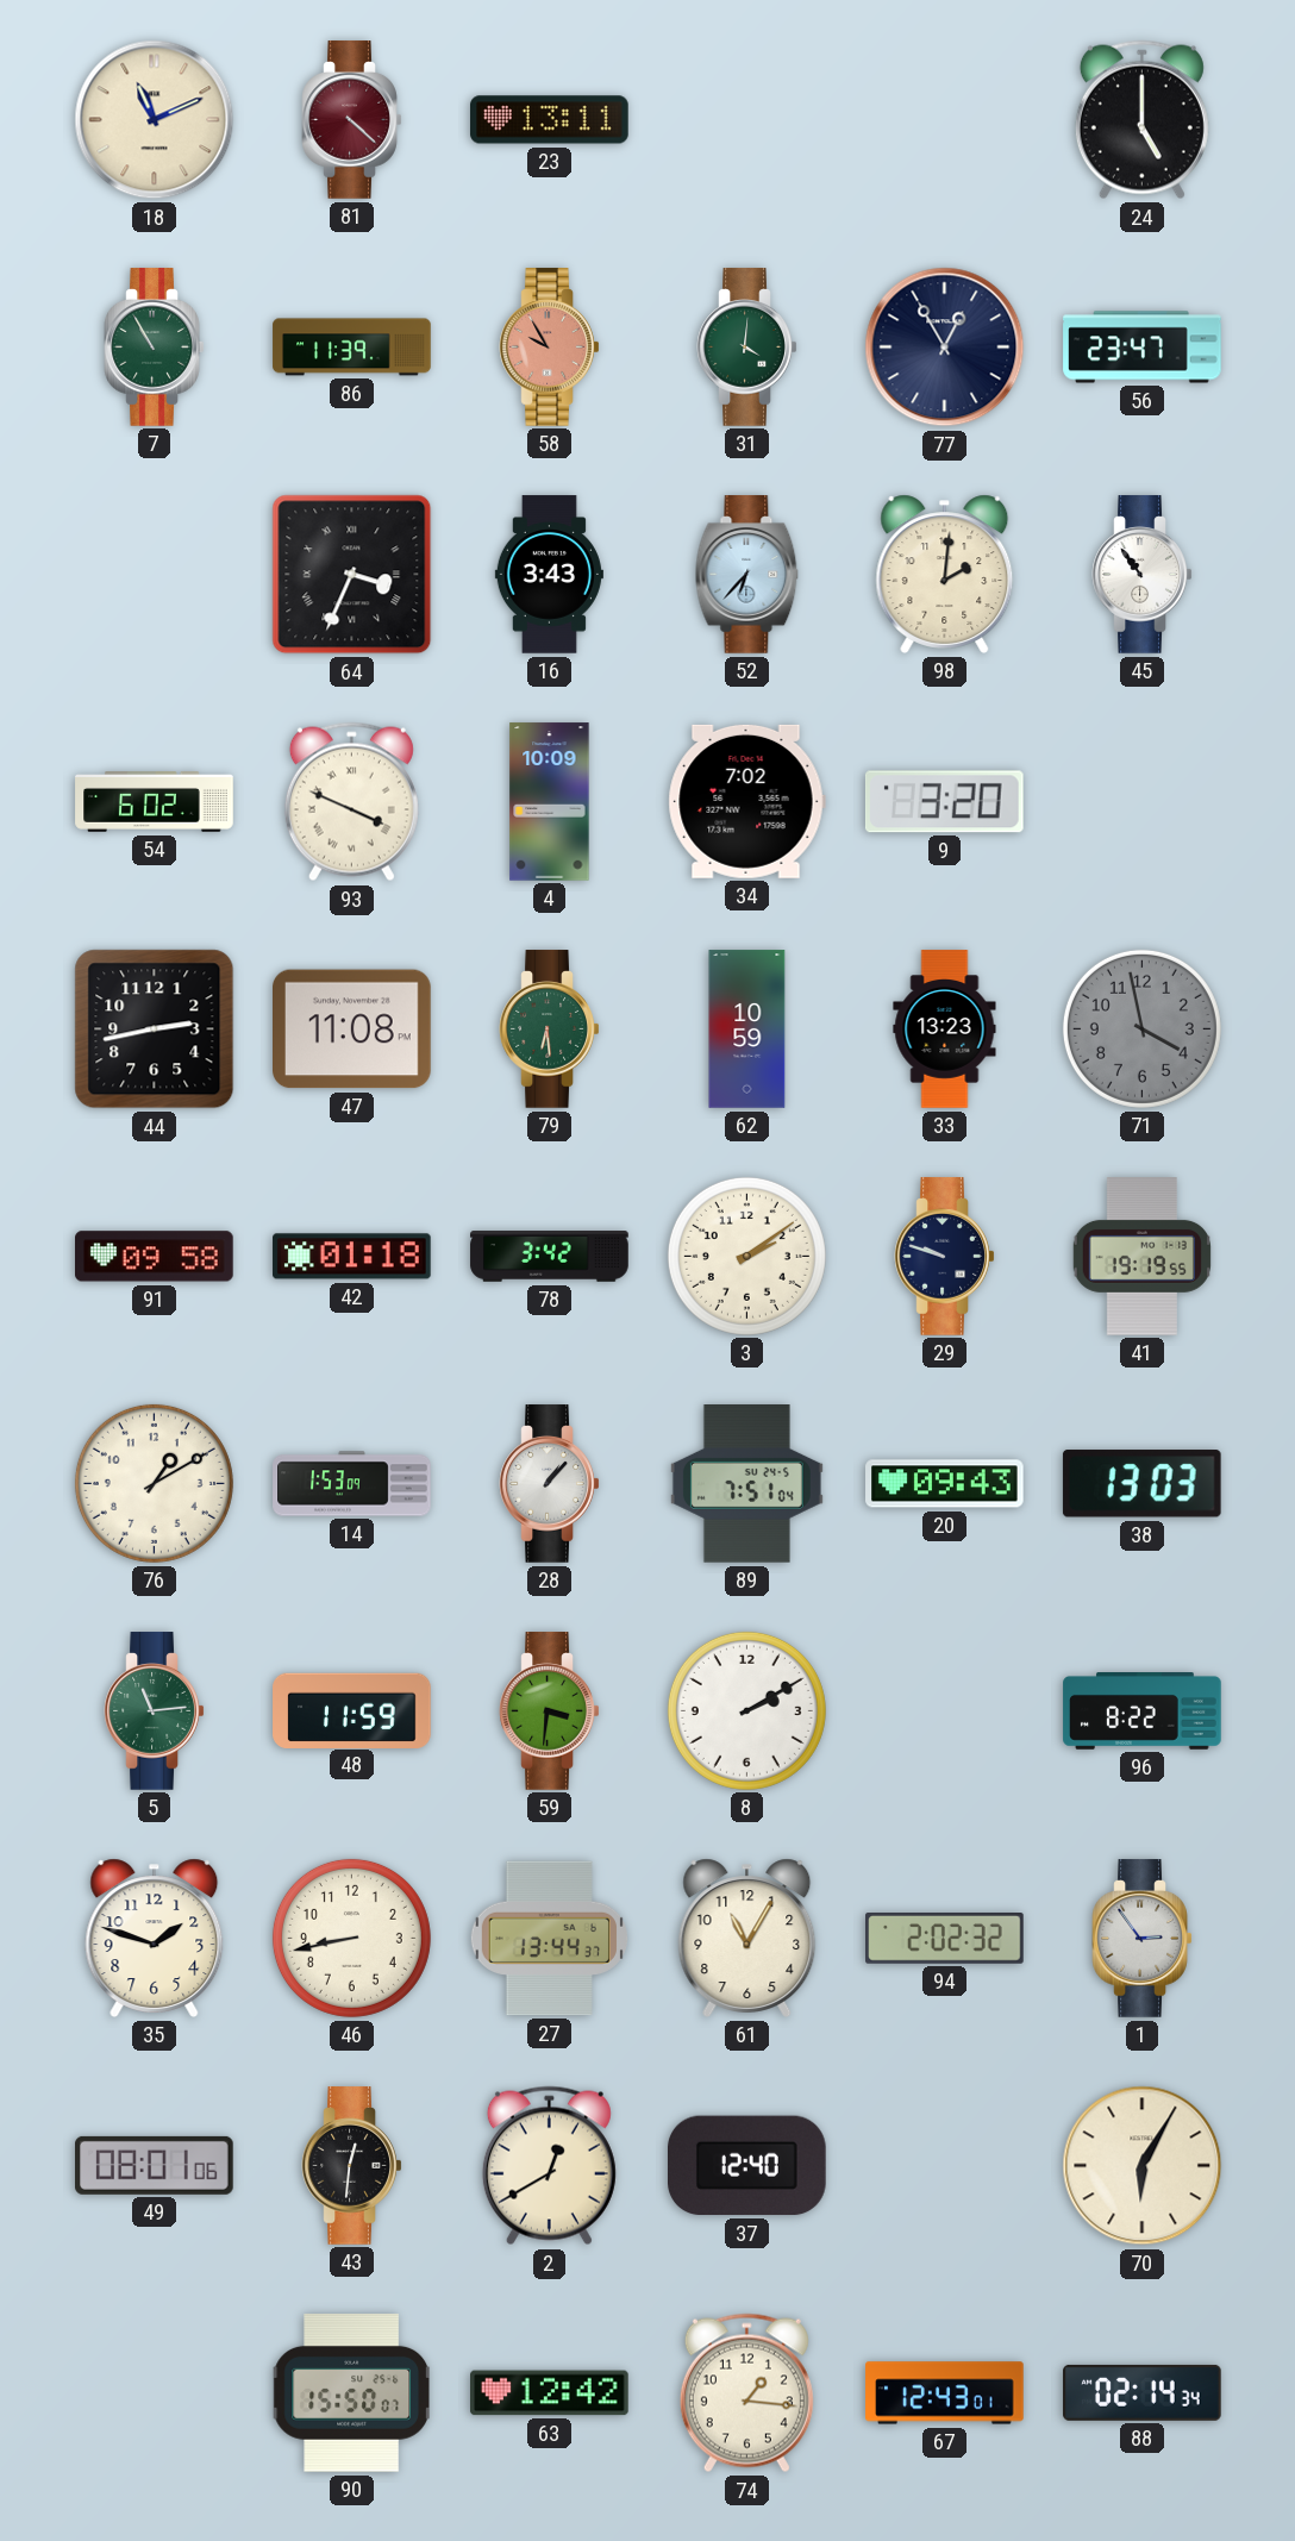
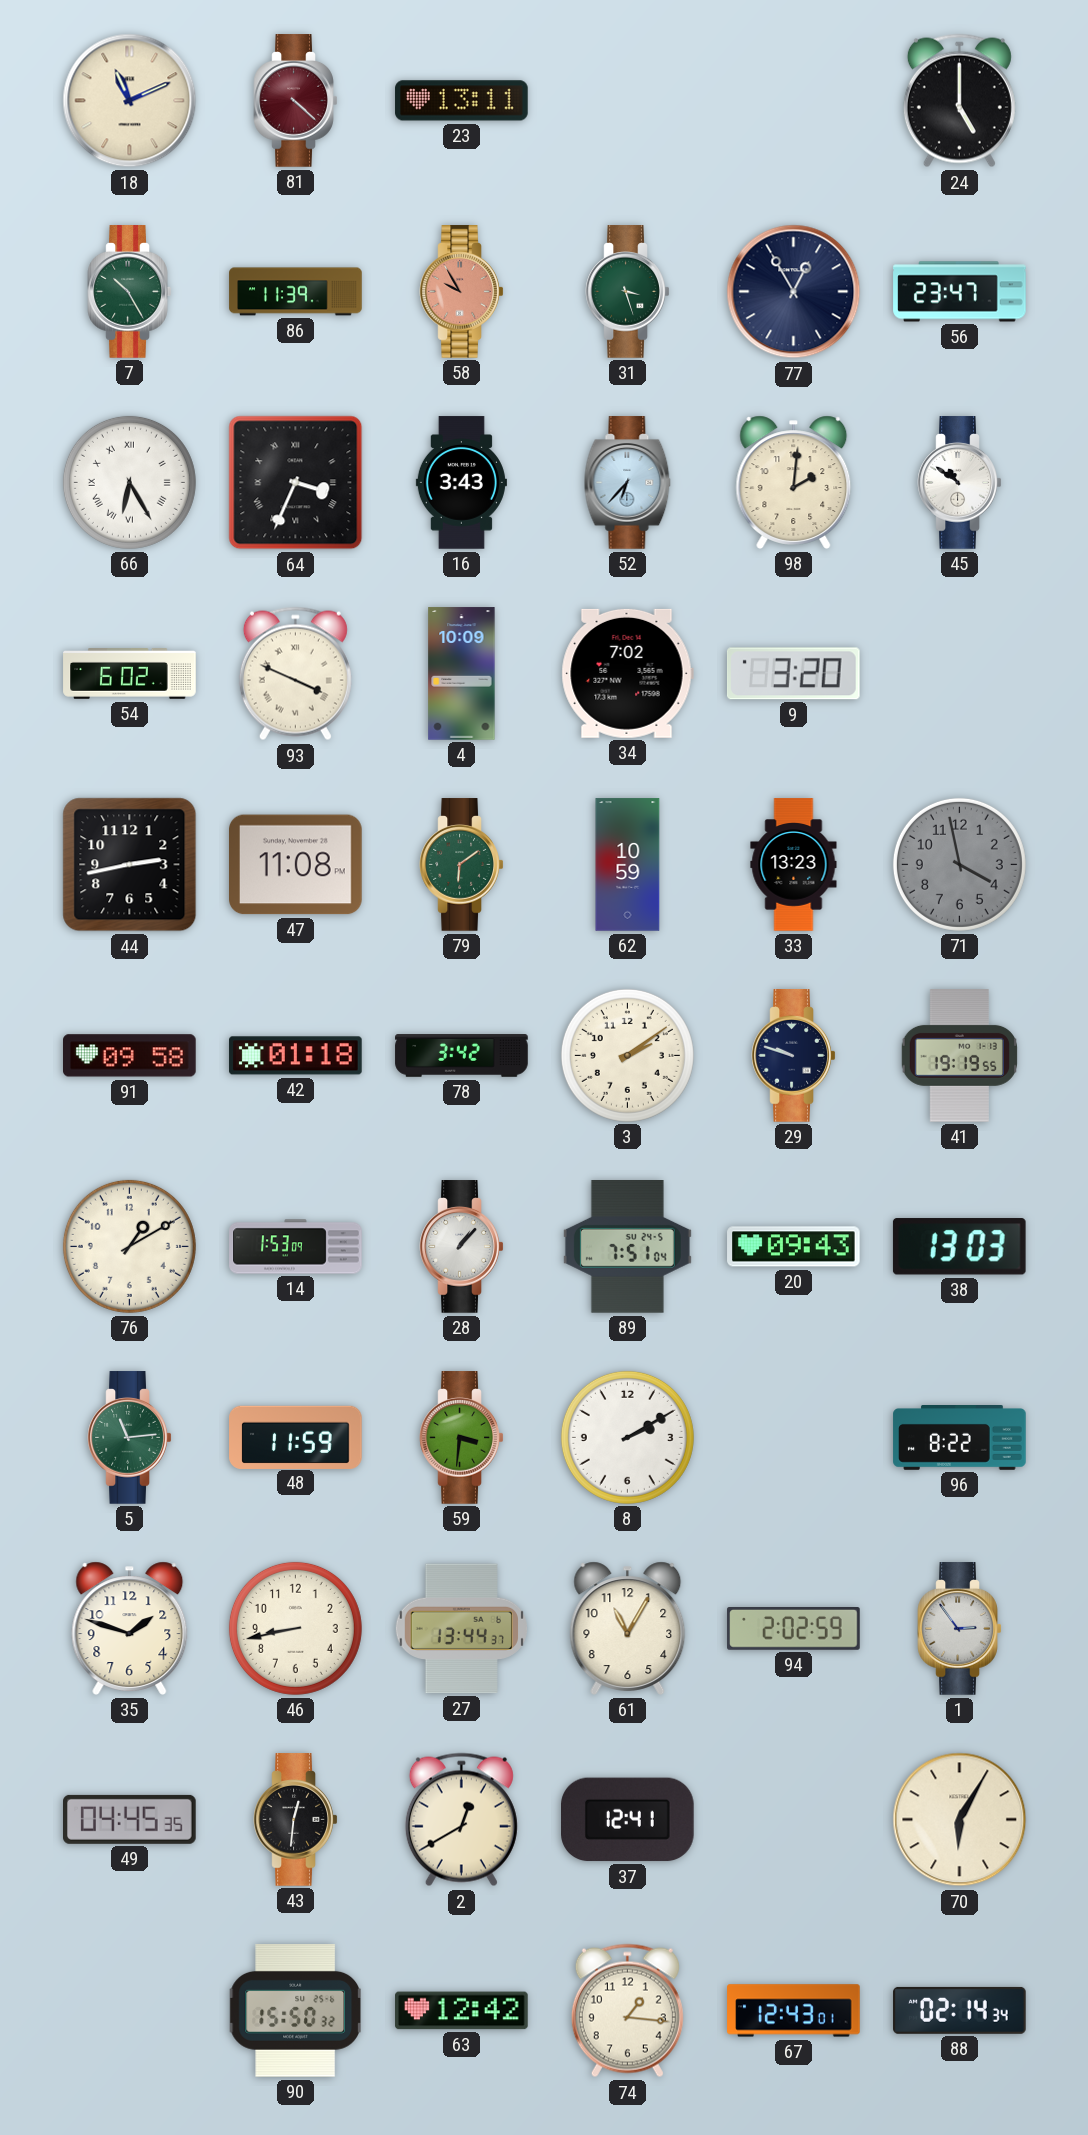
7: 10:55 -> 10:25 (130, 292)
31: 4:01 -> 3:27 (628, 292)
66: none -> 6:25 (129, 482)
45: 10:54 -> 10:51 (960, 483)
79: 6:29 -> 6:09 (462, 865)
94: 2:02:32 -> 2:02:59 (794, 1629)
49: 08:01 -> 04:45 (130, 1819)
37: 12:40 -> 12:41 (628, 1820)
90: 15:50:07 -> 15:50:32 (295, 2011)
